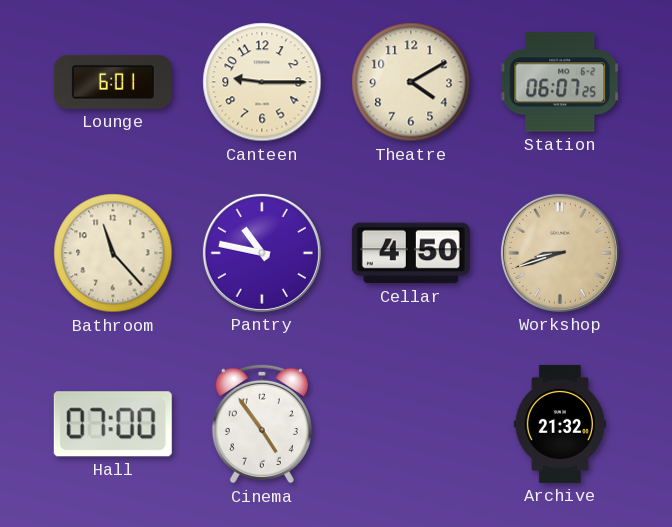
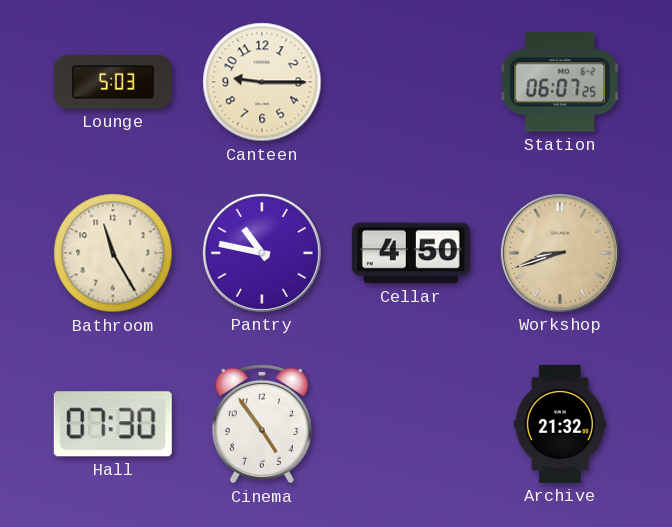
Lounge: 6:01 -> 5:03 (113, 82)
Theatre: 4:10 -> none (411, 82)
Bathroom: 11:23 -> 11:25 (113, 253)
Hall: 07:00 -> 07:30 (113, 424)
